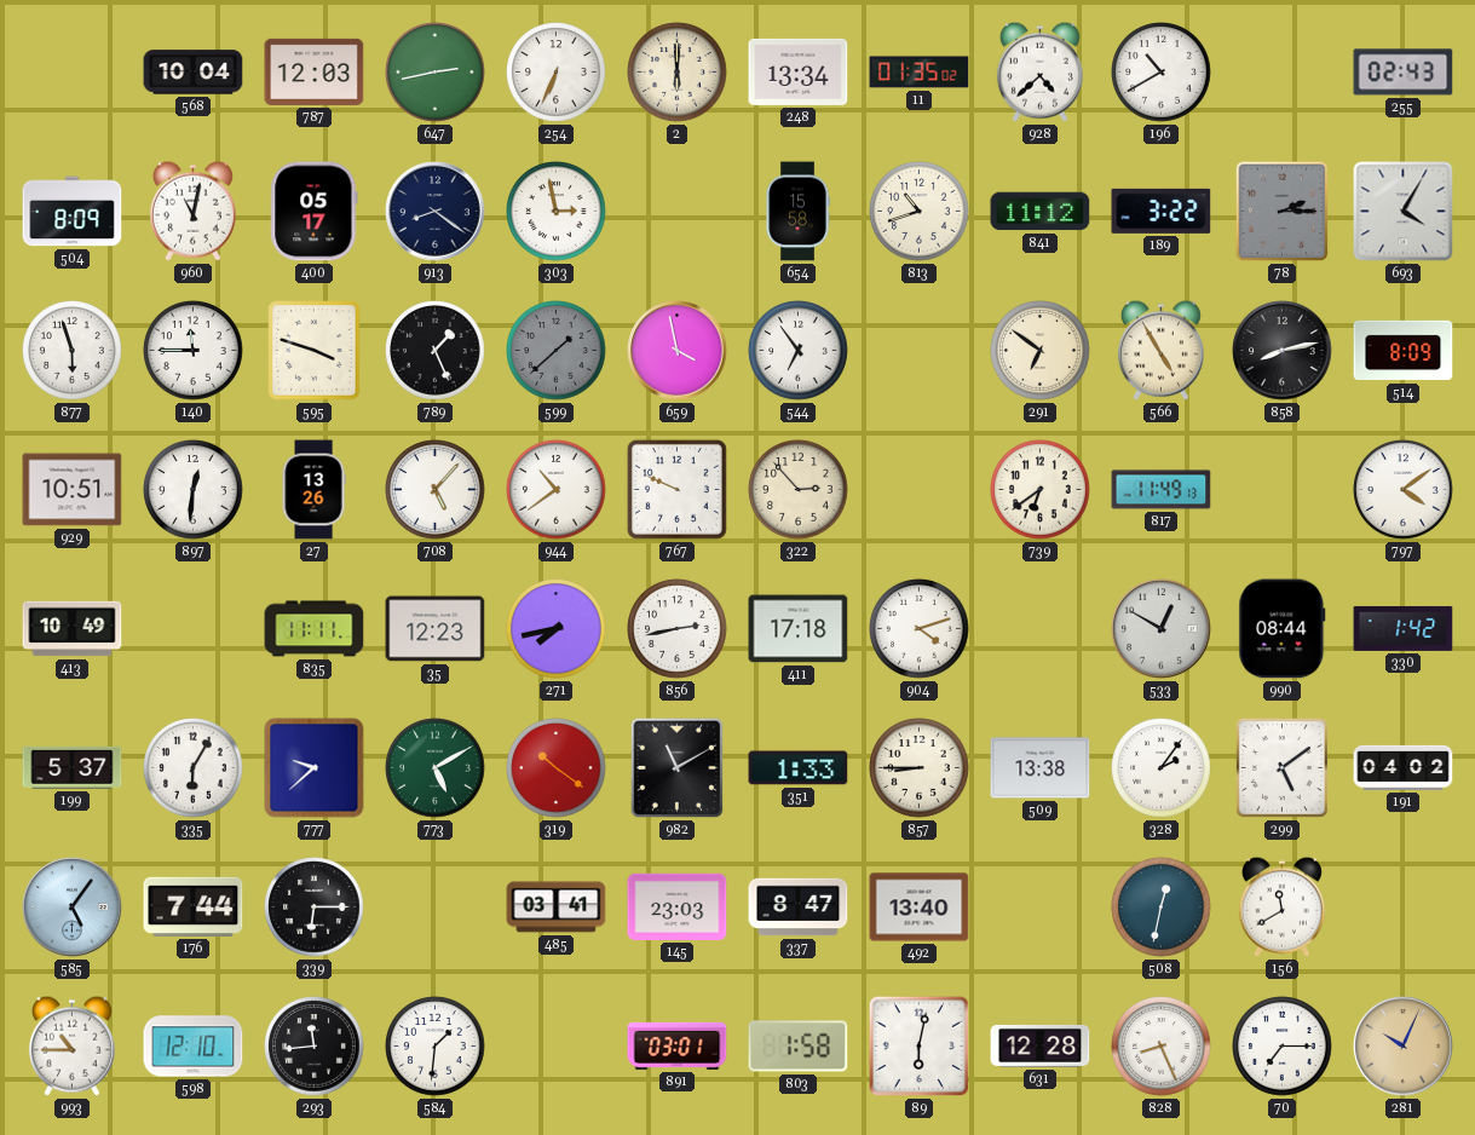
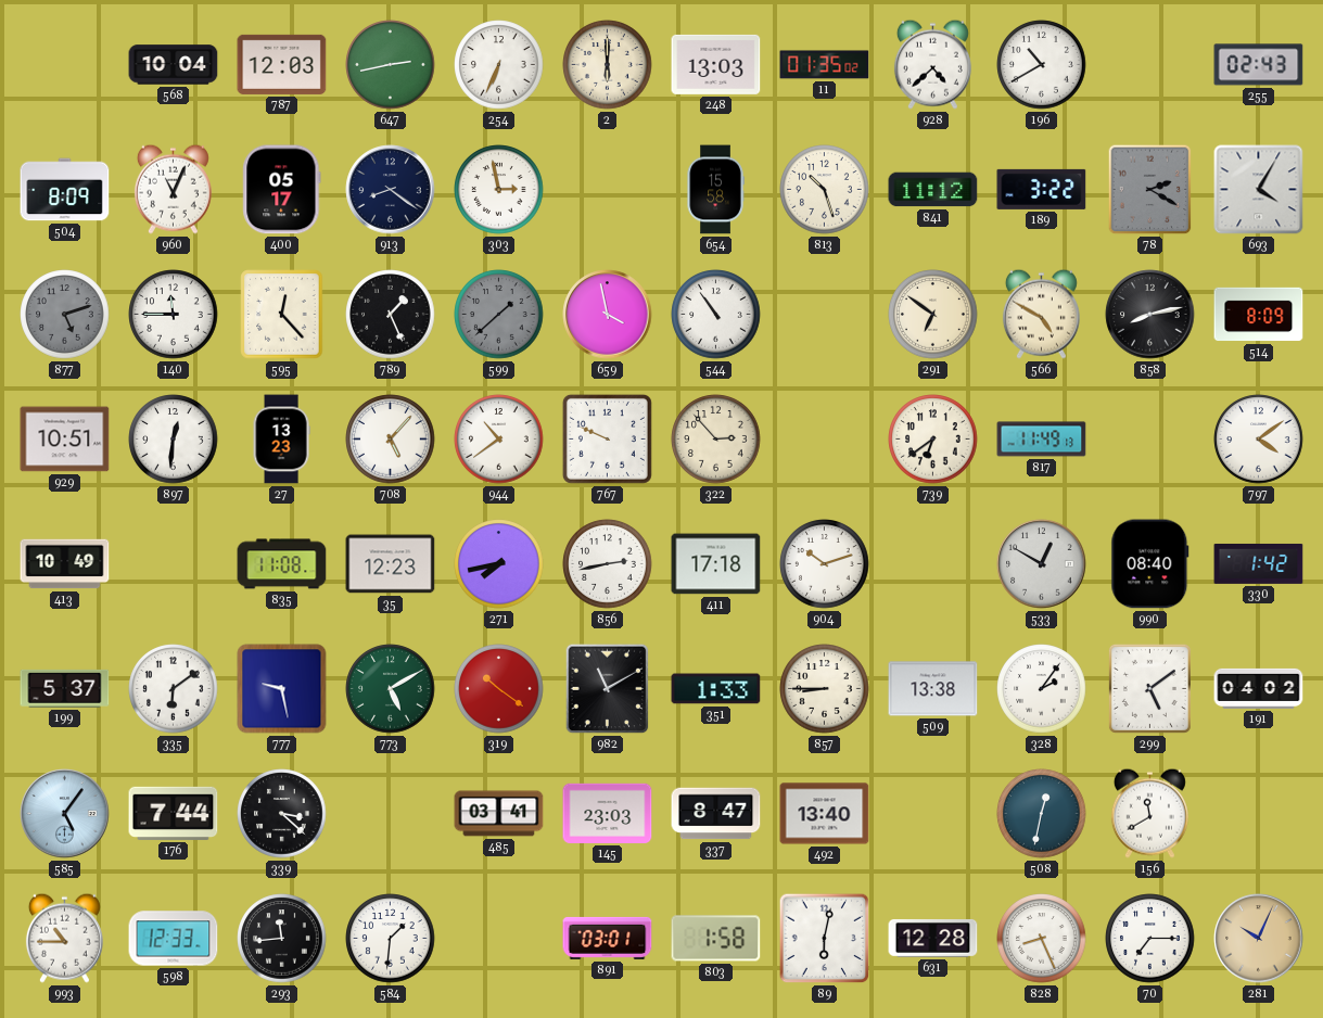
248: 13:34 -> 13:03 (716, 64)
960: 11:02 -> 11:04 (173, 189)
813: 10:42 -> 10:27 (825, 190)
78: 2:15 -> 2:20 (1150, 190)
877: 5:57 -> 5:12 (65, 315)
877 dial: white -> grey (65, 315)
595: 3:48 -> 12:23 (282, 315)
544: 6:54 -> 10:54 (716, 315)
566: 4:55 -> 4:50 (1041, 314)
27: 13:26 -> 13:23 (281, 440)
835: 11:11 -> 11:08 (282, 564)
904: 4:12 -> 10:12 (825, 564)
990: 08:44 -> 08:40 (1150, 564)
335: 6:05 -> 6:09 (174, 689)
777: 9:38 -> 9:28 (282, 689)
339: 6:15 -> 3:22 (282, 814)
598: 12:10 -> 12:33 (174, 939)
